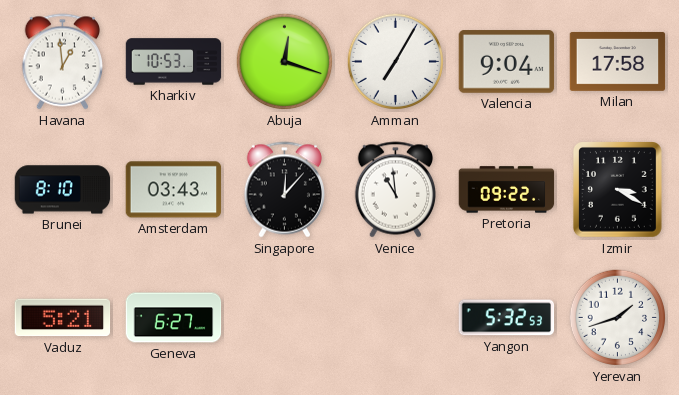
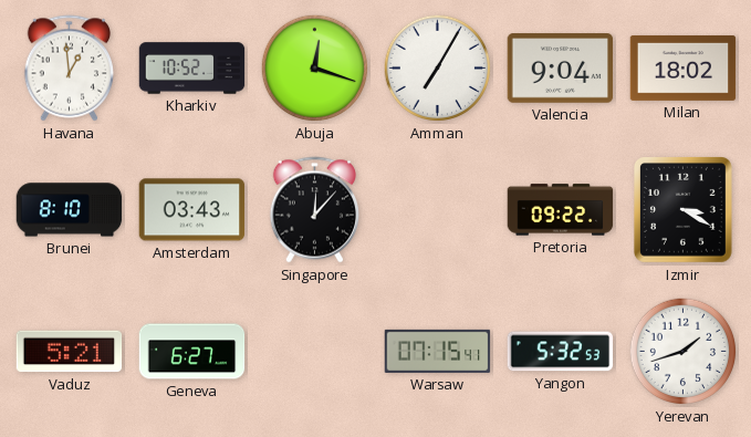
Kharkiv: 10:53 -> 10:52 (192, 69)
Milan: 17:58 -> 18:02 (684, 67)
Venice: 10:59 -> none (395, 190)
Warsaw: none -> 07:15 (438, 351)
